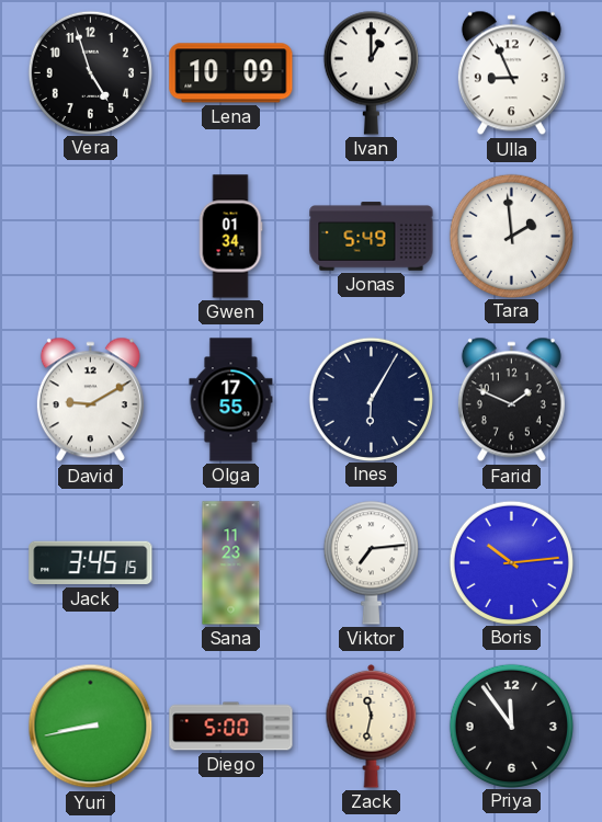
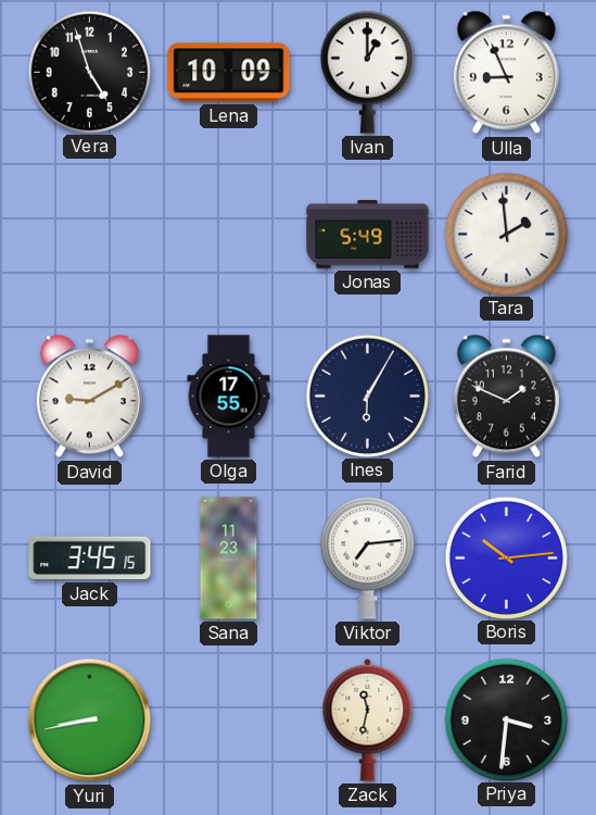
Gwen: 01:34 -> none (230, 237)
Diego: 5:00 -> none (231, 727)
Priya: 11:54 -> 3:31 (506, 719)
